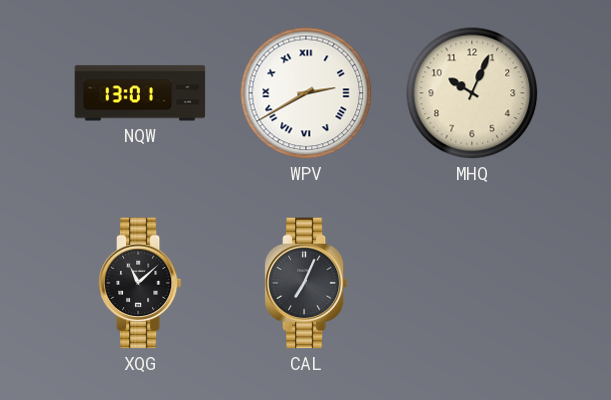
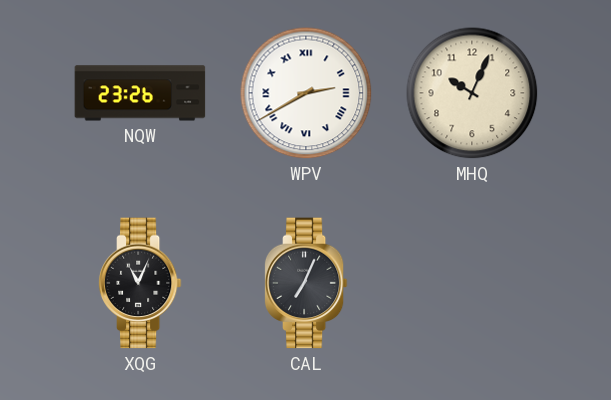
NQW: 13:01 -> 23:26 (140, 93)
XQG: 11:08 -> 11:04 (140, 283)
